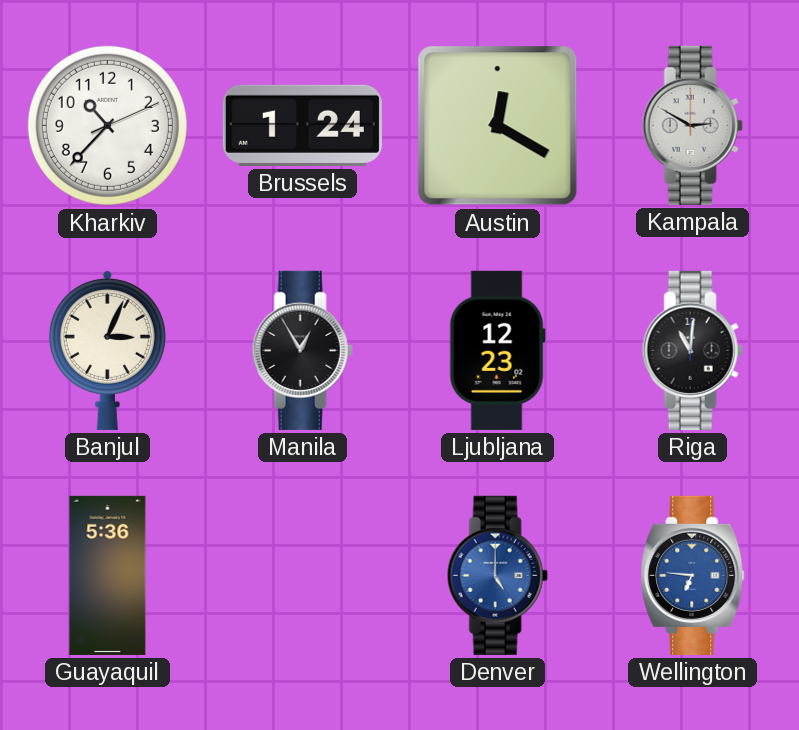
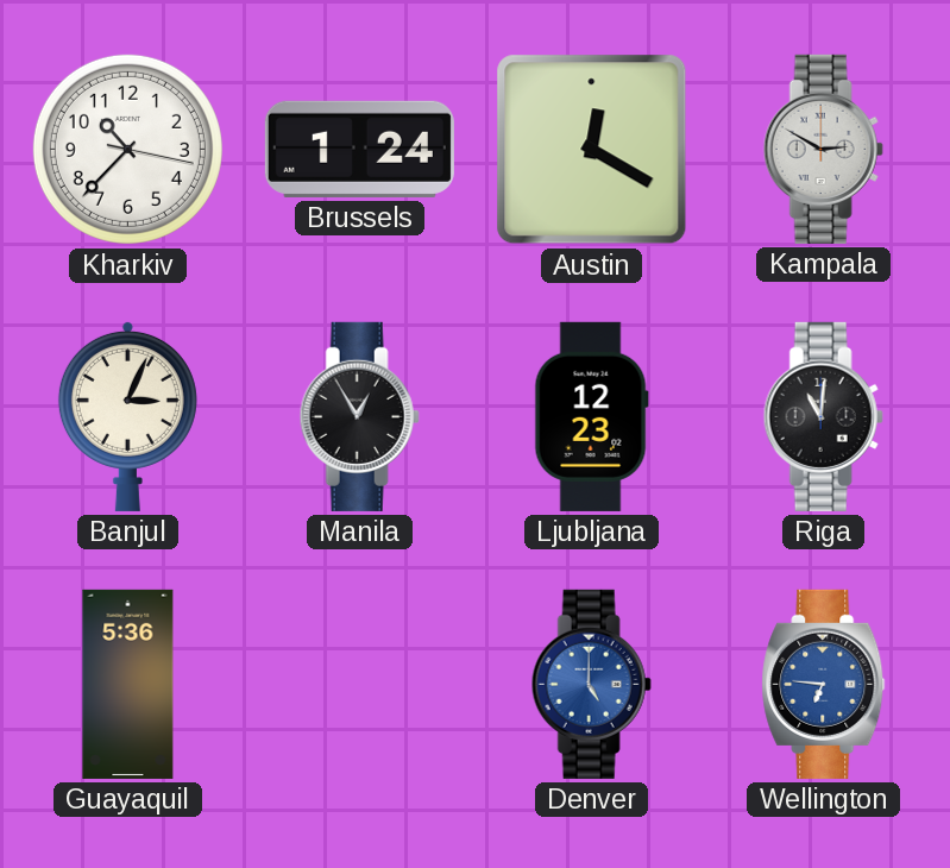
Kharkiv: 10:37:11 -> 10:37:17 (127, 149)
